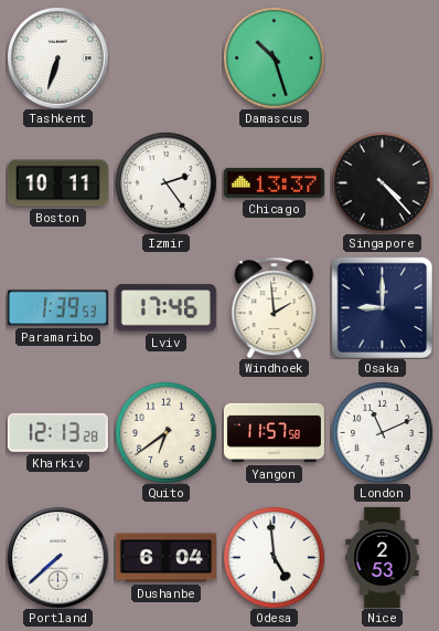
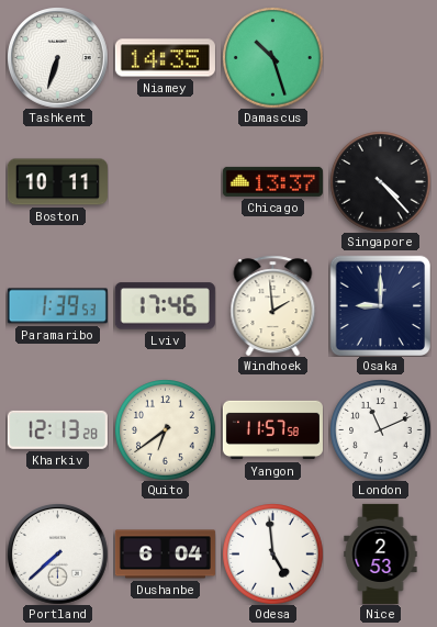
Niamey: none -> 14:35 (165, 58)
Izmir: 2:24 -> none (165, 182)
